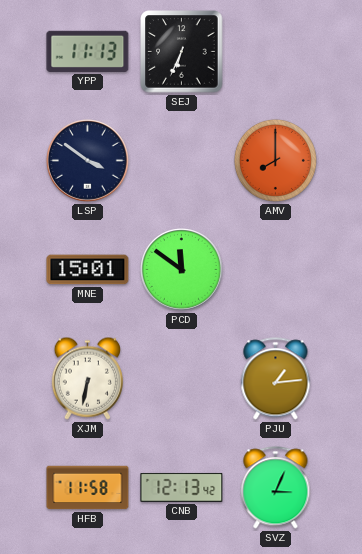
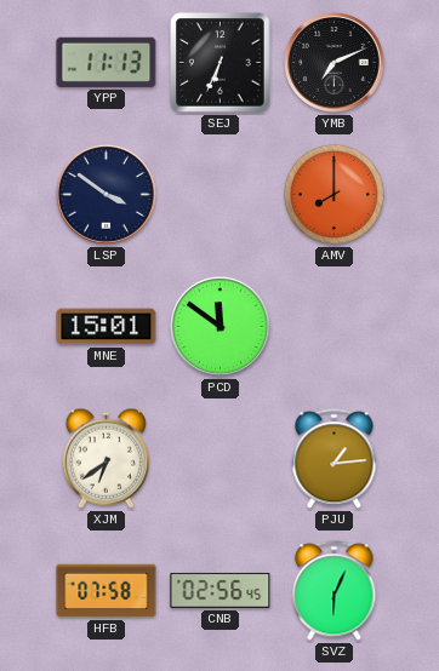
YMB: none -> 7:11 (335, 63)
XJM: 6:32 -> 6:39 (106, 458)
HFB: 11:58 -> 07:58 (107, 591)
CNB: 12:13 -> 02:56 (221, 590)
SVZ: 3:04 -> 6:04 (335, 591)
